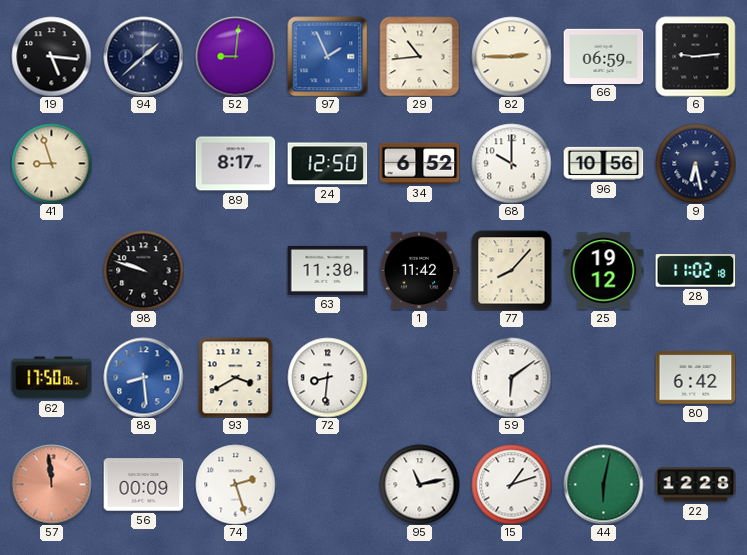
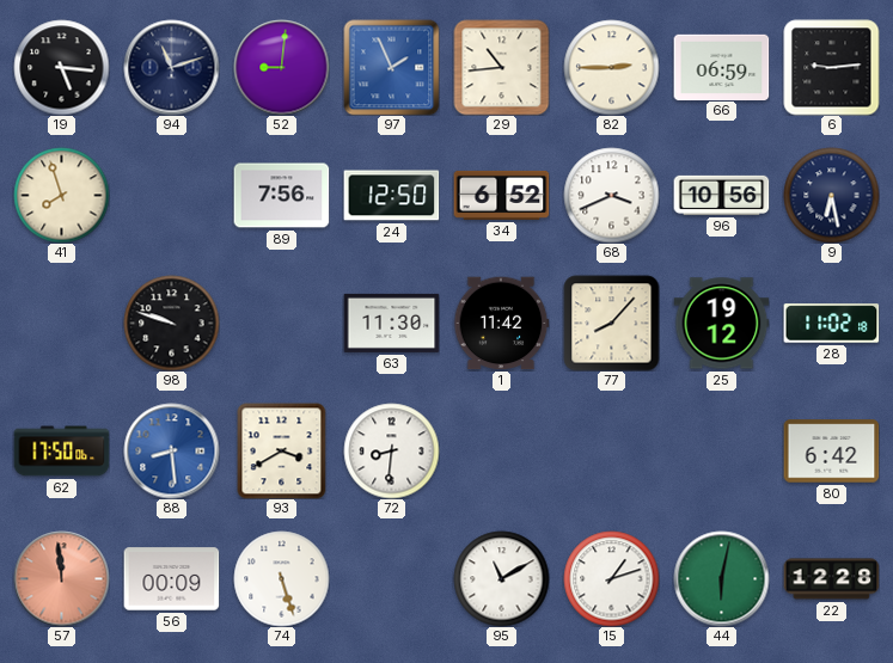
94: 1:38 -> 11:12 (171, 67)
41: 8:57 -> 7:57 (61, 195)
89: 8:17 -> 7:56 (281, 196)
68: 10:00 -> 3:41 (611, 195)
59: 6:09 -> none (511, 377)
74: 2:27 -> 5:27 (281, 578)
95: 11:13 -> 11:10 (501, 578)
